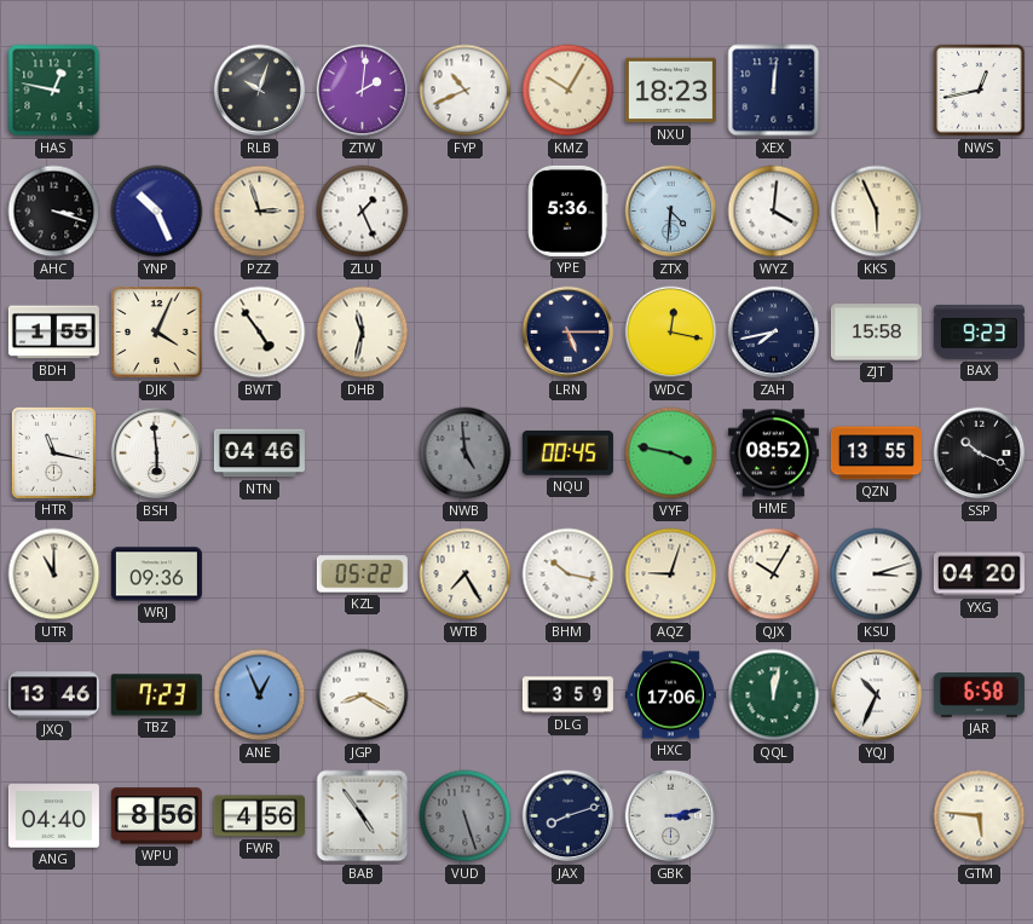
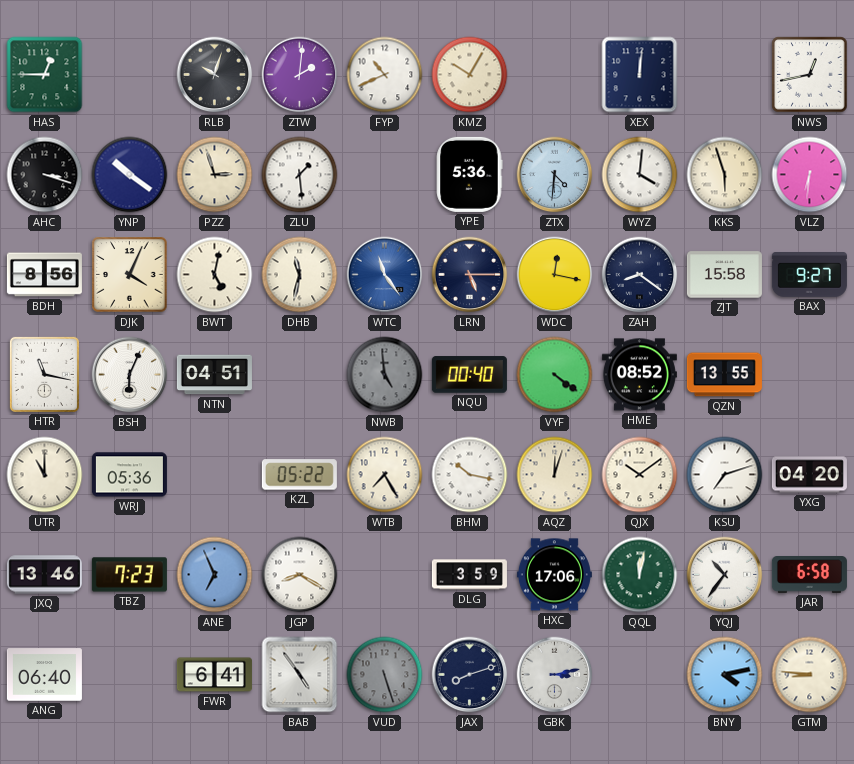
HAS: 12:47 -> 12:45 (45, 75)
NXU: 18:23 -> none (670, 91)
YNP: 10:26 -> 10:21 (130, 175)
ZLU: 1:26 -> 1:29 (300, 175)
KKS: 5:56 -> 5:57 (725, 175)
VLZ: none -> 6:31 (810, 175)
BDH: 1:55 -> 8:56 (44, 275)
BWT: 4:54 -> 5:02 (215, 275)
WTC: none -> 11:24 (385, 275)
ZAH: 7:43 -> 8:21 (640, 275)
BAX: 9:23 -> 9:27 (809, 275)
BSH: 5:59 -> 6:04 (130, 375)
NTN: 04:46 -> 04:51 (214, 375)
NQU: 00:45 -> 00:40 (469, 375)
VYF: 3:47 -> 4:21 (555, 375)
SSP: 10:19 -> none (980, 454)
WRJ: 09:36 -> 05:36 (129, 475)
AQZ: 9:03 -> 12:03 (555, 475)
QJX: 10:05 -> 10:09 (640, 475)
KSU: 3:12 -> 7:12 (725, 475)
ANE: 12:56 -> 6:56 (215, 575)
YQJ: 10:34 -> 10:36 (725, 575)
ANG: 04:40 -> 06:40 (44, 675)
WPU: 8:56 -> none (156, 816)
FWR: 4:56 -> 6:41 (214, 675)
BNY: none -> 4:13 (725, 675)
GTM: 5:46 -> 8:46 (810, 675)
